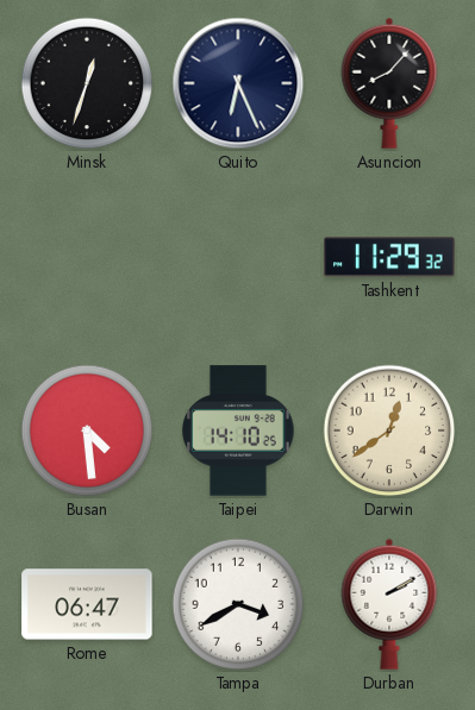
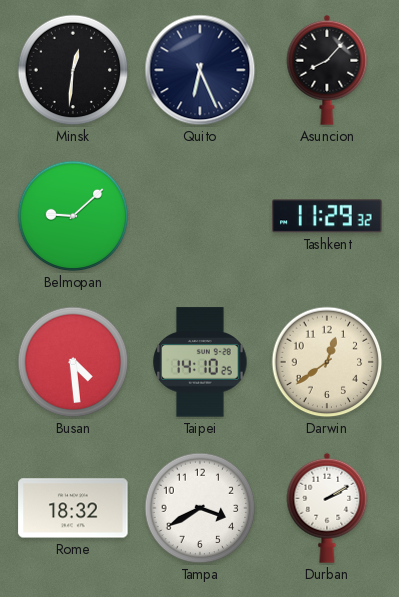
Minsk: 12:33 -> 12:31 (73, 70)
Belmopan: none -> 9:08 (73, 216)
Rome: 06:47 -> 18:32 (73, 508)
